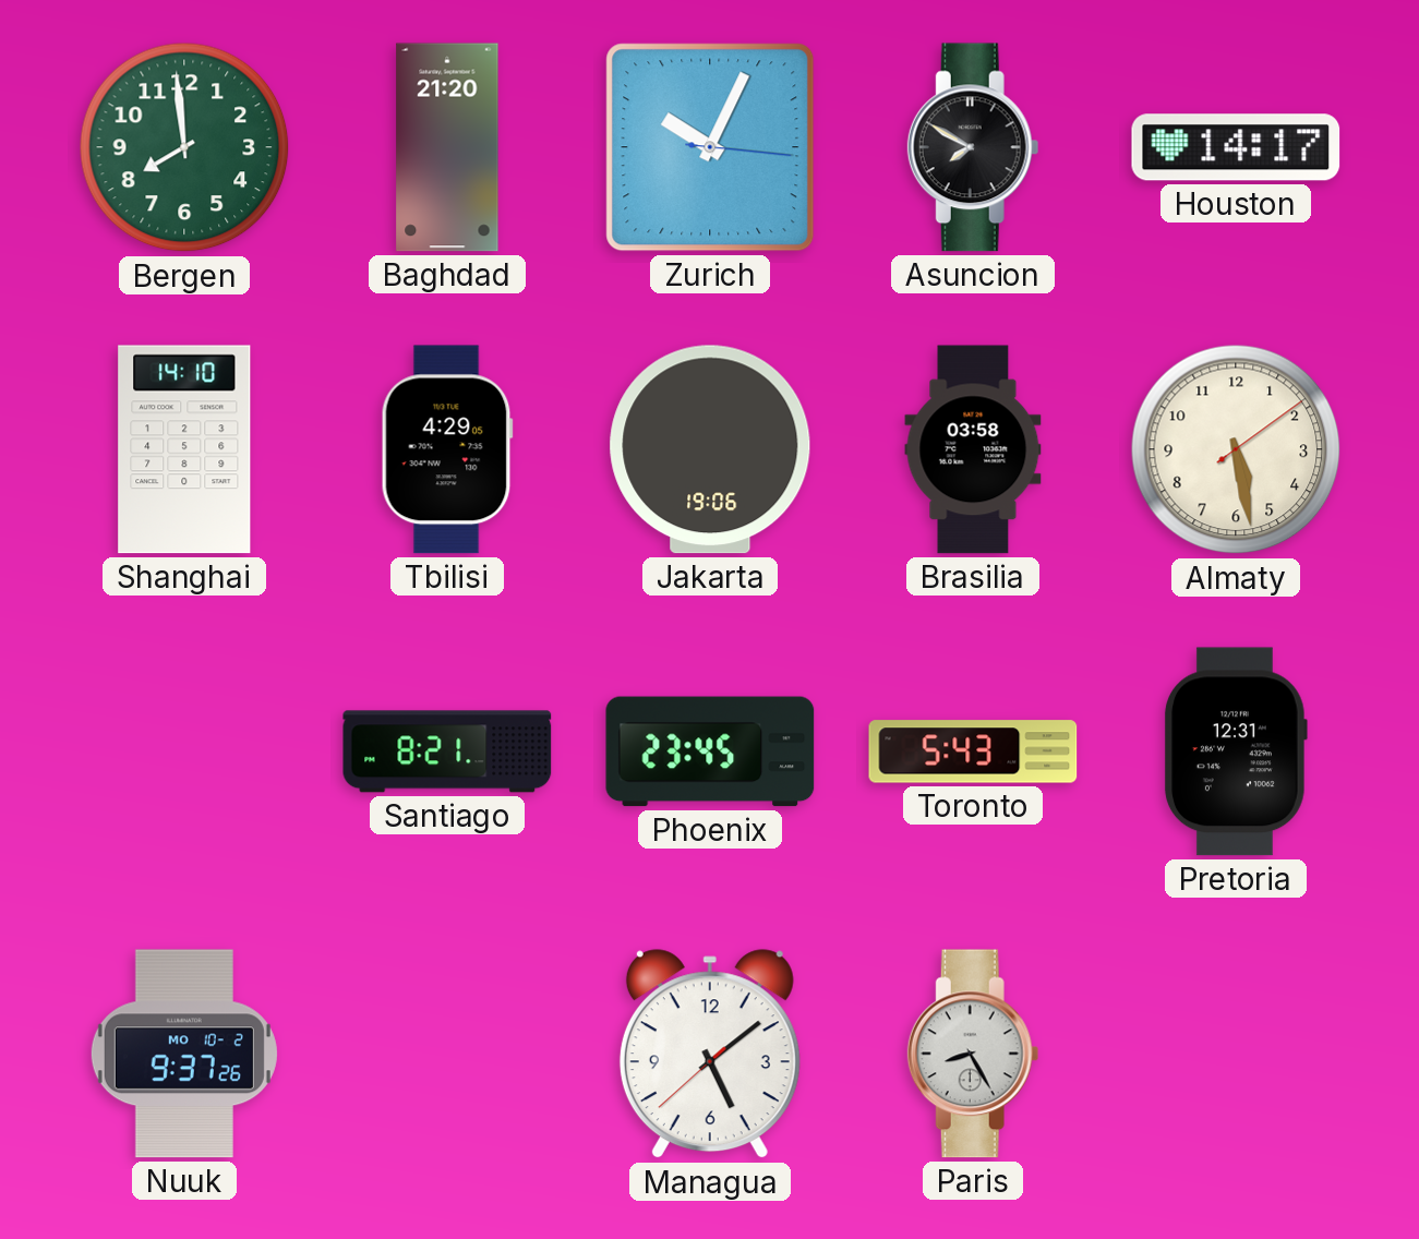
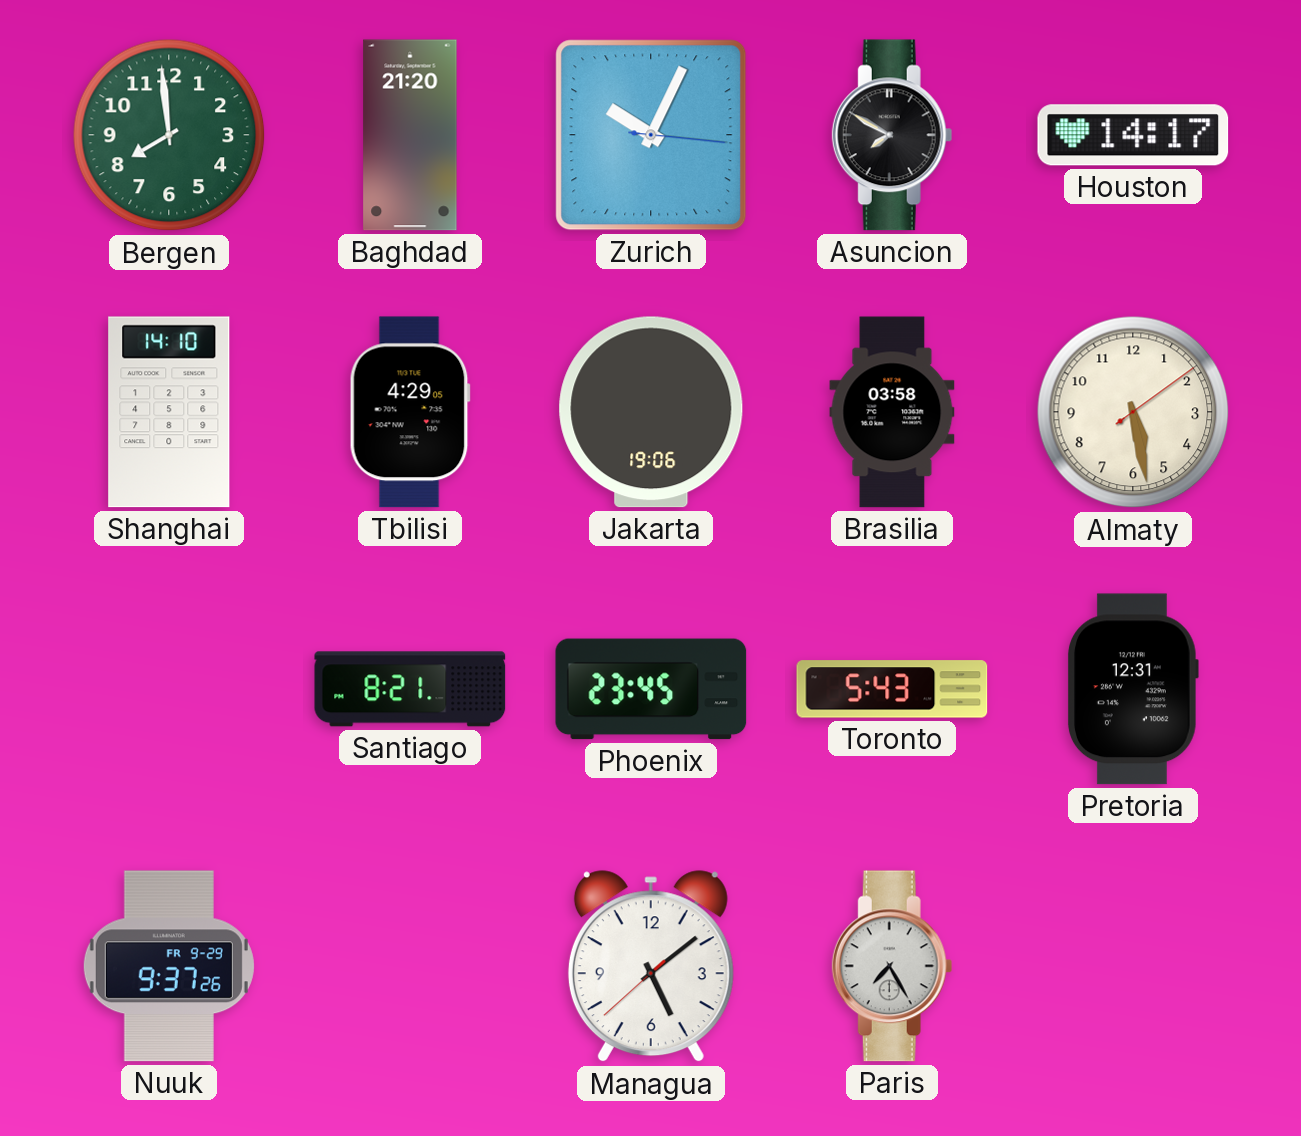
Nuuk date: MO 10-2 -> FR 9-29 (169, 966)
Paris: 8:25 -> 7:25 (892, 966)
